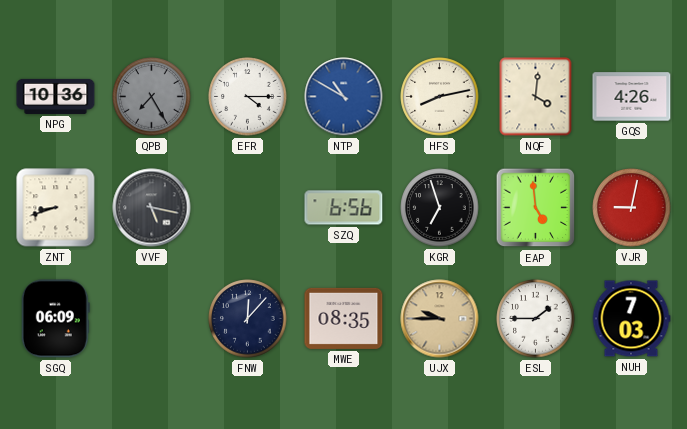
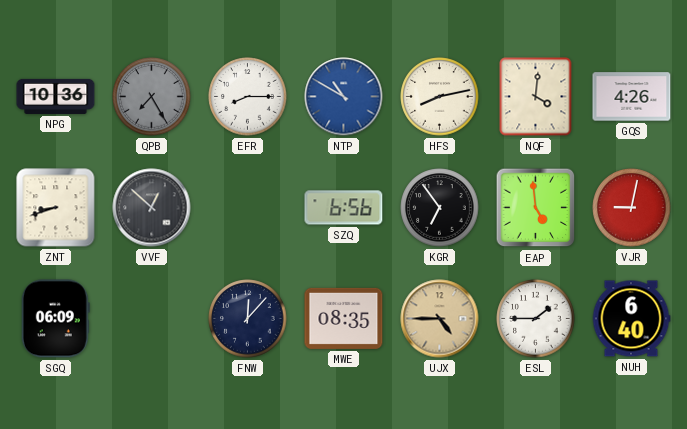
EFR: 4:15 -> 8:15 (248, 97)
VVF: 5:17 -> 12:52 (152, 208)
KGR: 6:57 -> 6:54 (440, 208)
UJX: 9:45 -> 4:45 (440, 319)
NUH: 7:03 -> 6:40 (631, 319)
